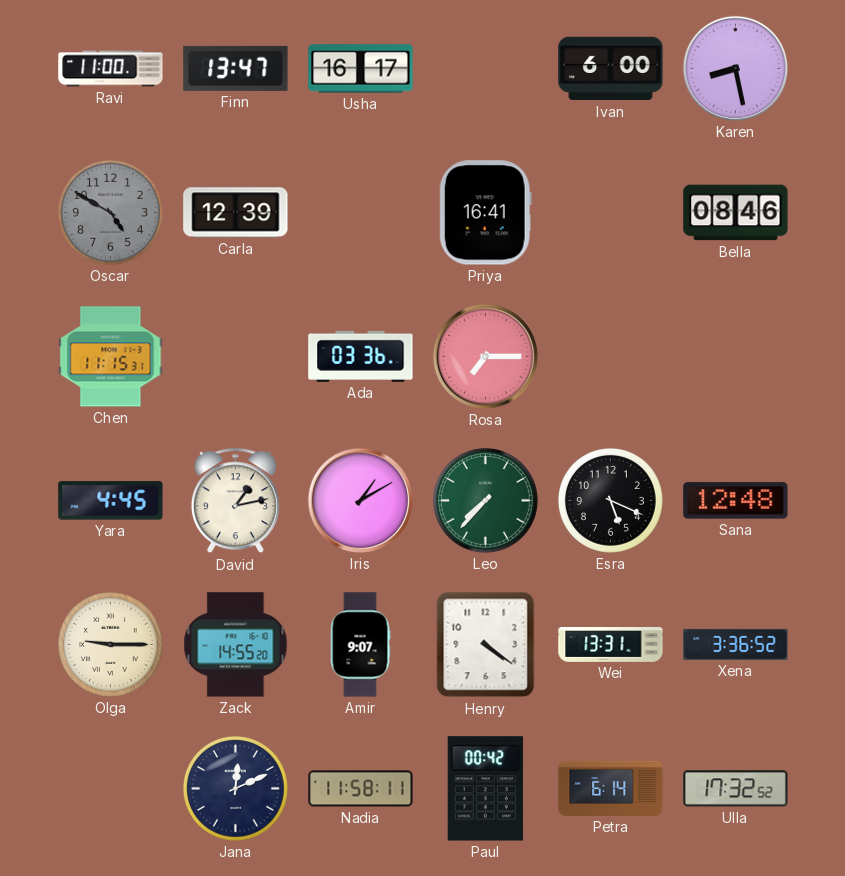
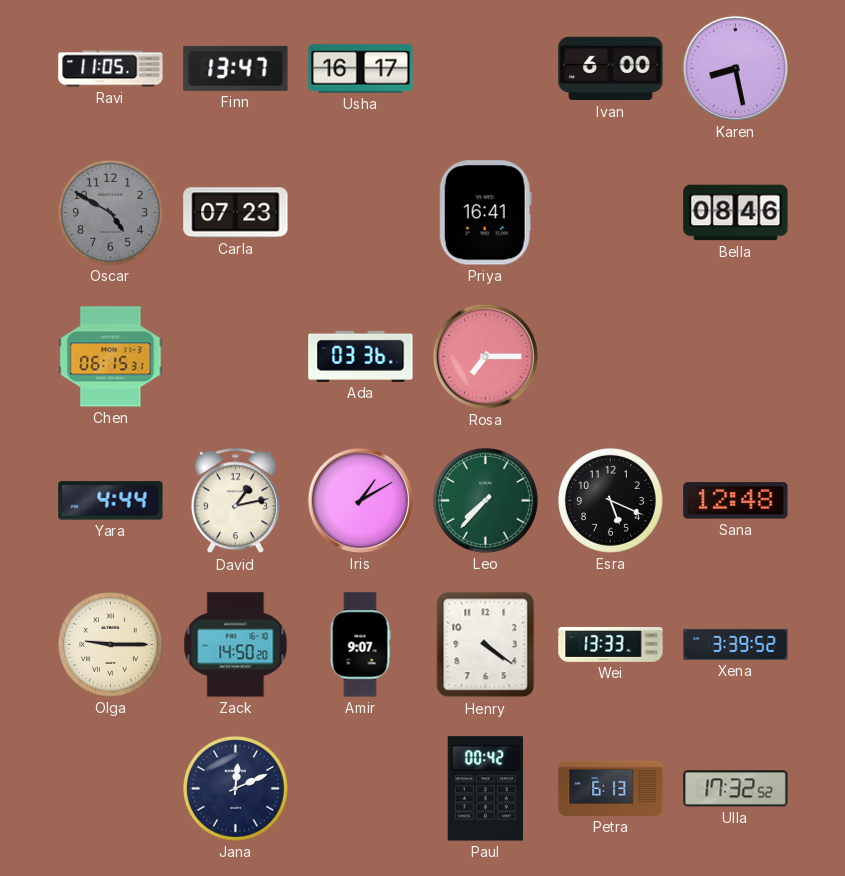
Ravi: 11:00 -> 11:05 (111, 69)
Carla: 12:39 -> 07:23 (236, 213)
Chen: 11:15 -> 06:15 (111, 357)
Yara: 4:45 -> 4:44 (111, 501)
Zack: 14:55 -> 14:50 (236, 645)
Wei: 13:31 -> 13:33 (611, 645)
Xena: 3:36 -> 3:39 (736, 644)
Nadia: 11:58 -> none (361, 789)
Petra: 6:14 -> 6:13 (611, 788)
